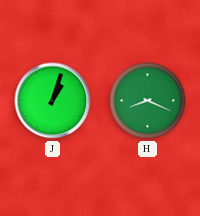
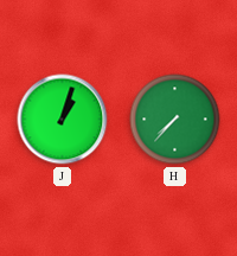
H: 8:19 -> 7:37 (175, 120)
